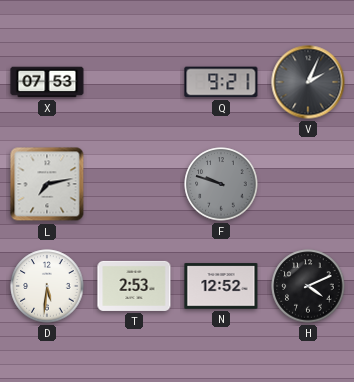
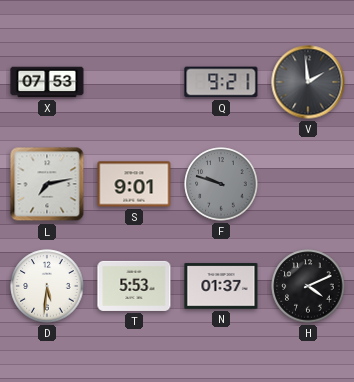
V: 2:04 -> 1:59 (308, 82)
S: none -> 9:01 (134, 184)
T: 2:53 -> 5:53 (134, 286)
N: 12:52 -> 01:37 (221, 286)
